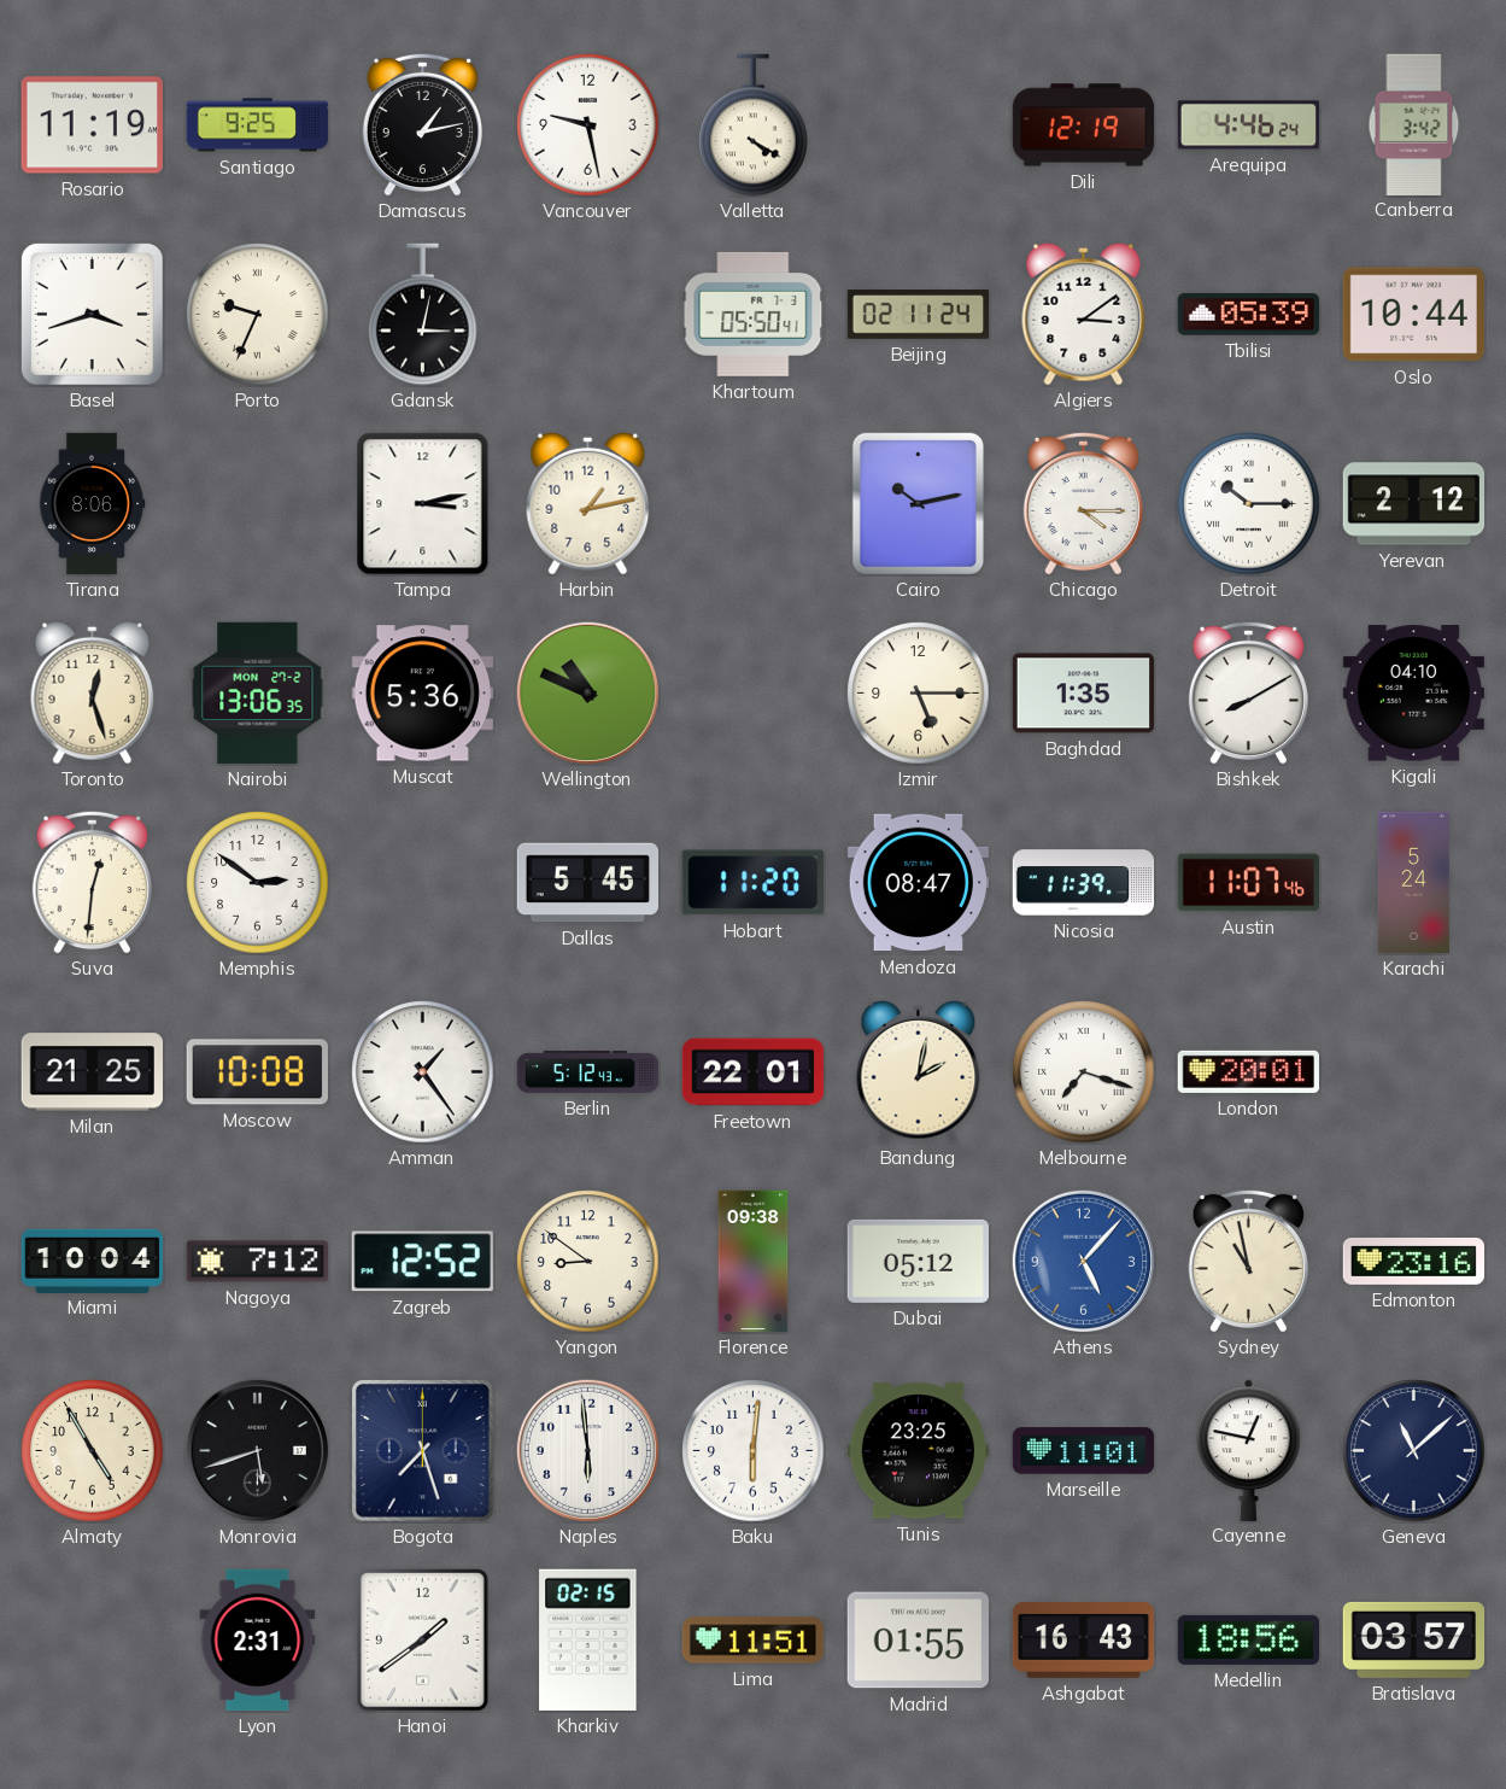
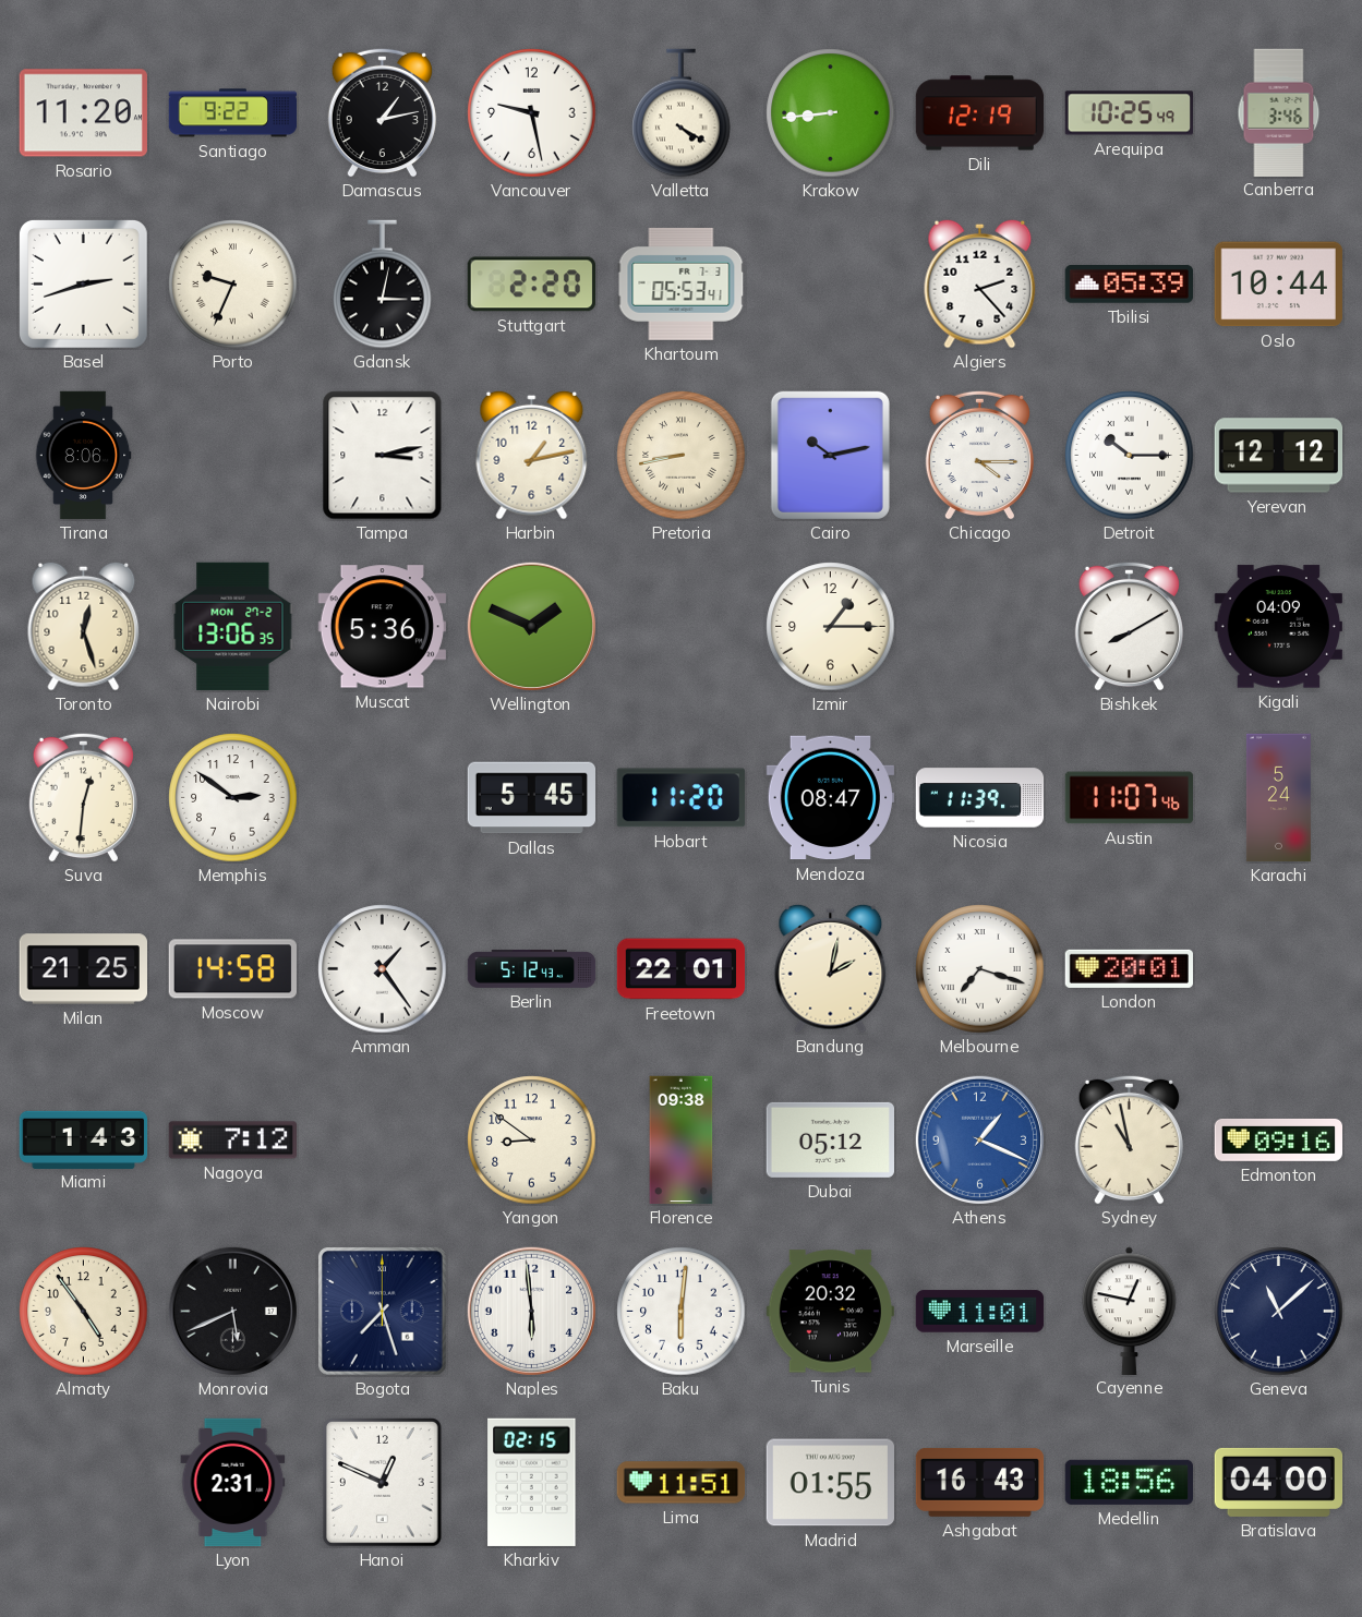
Rosario: 11:19 -> 11:20 (83, 113)
Santiago: 9:25 -> 9:22 (233, 113)
Krakow: none -> 8:44 (831, 113)
Arequipa: 4:46 -> 10:25 (1129, 113)
Canberra: 3:42 -> 3:46 (1279, 112)
Basel: 3:42 -> 2:42 (83, 283)
Stuttgart: none -> 2:20 (531, 285)
Khartoum: 05:50 -> 05:53 (682, 283)
Beijing: 02:11 -> none (919, 315)
Algiers: 3:09 -> 2:23 (980, 283)
Pretoria: none -> 8:43 (682, 456)
Yerevan: 2:12 -> 12:12 (1279, 456)
Wellington: 10:49 -> 1:49 (531, 626)
Izmir: 5:15 -> 1:15 (831, 627)
Baghdad: 1:35 -> none (1083, 694)
Kigali: 04:10 -> 04:09 (1278, 627)
Moscow: 10:08 -> 14:58 (232, 969)
Miami: 10:04 -> 1:43 (84, 1139)
Zagreb: 12:52 -> none (422, 1262)
Athens: 5:07 -> 1:19 (979, 1139)
Edmonton: 23:16 -> 09:16 (1279, 1139)
Almaty: 4:55 -> 4:54 (84, 1312)
Monrovia: 5:42 -> 5:41 (232, 1311)
Tunis: 23:25 -> 20:32 (830, 1312)
Hanoi: 1:39 -> 12:49 (383, 1483)
Bratislava: 03:57 -> 04:00 (1279, 1482)
